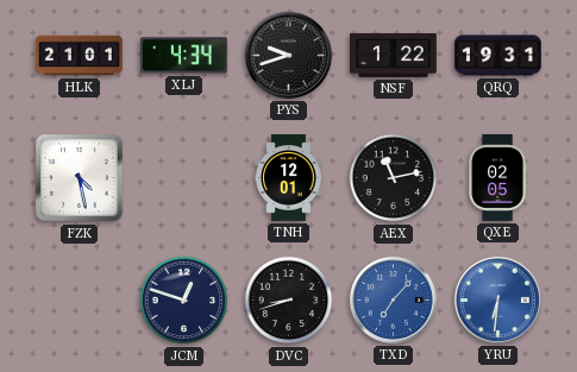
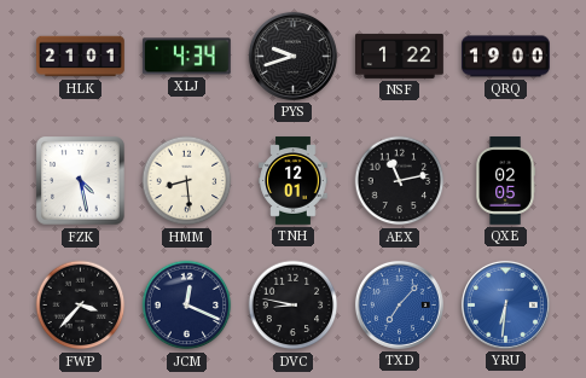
QRQ: 19:31 -> 19:00 (506, 57)
HMM: none -> 8:29 (187, 181)
FWP: none -> 3:37 (81, 306)
JCM: 12:48 -> 12:19 (187, 306)
DVC: 8:42 -> 8:47 (294, 306)
